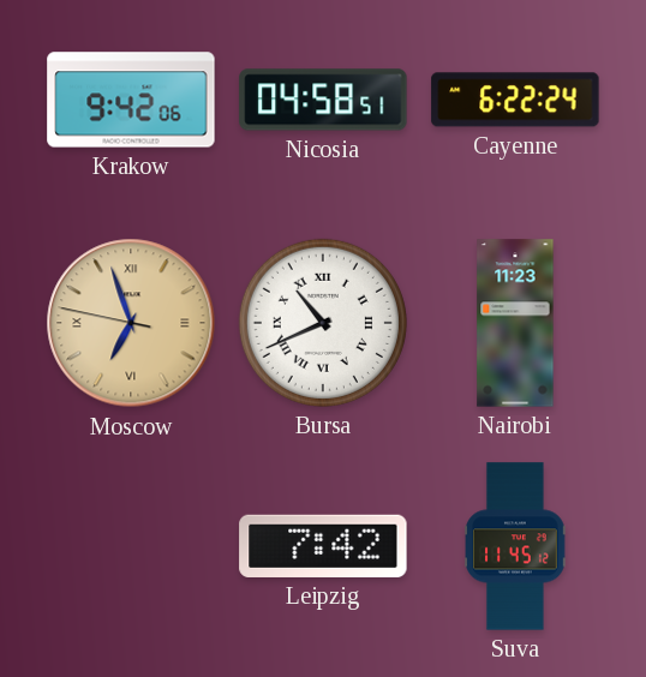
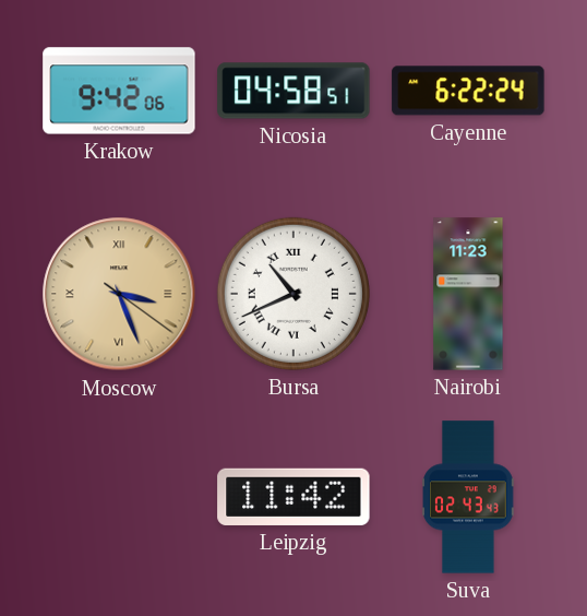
Moscow: 6:56 -> 3:26 (119, 294)
Leipzig: 7:42 -> 11:42 (293, 497)
Suva: 11:45 -> 02:43 (469, 497)
